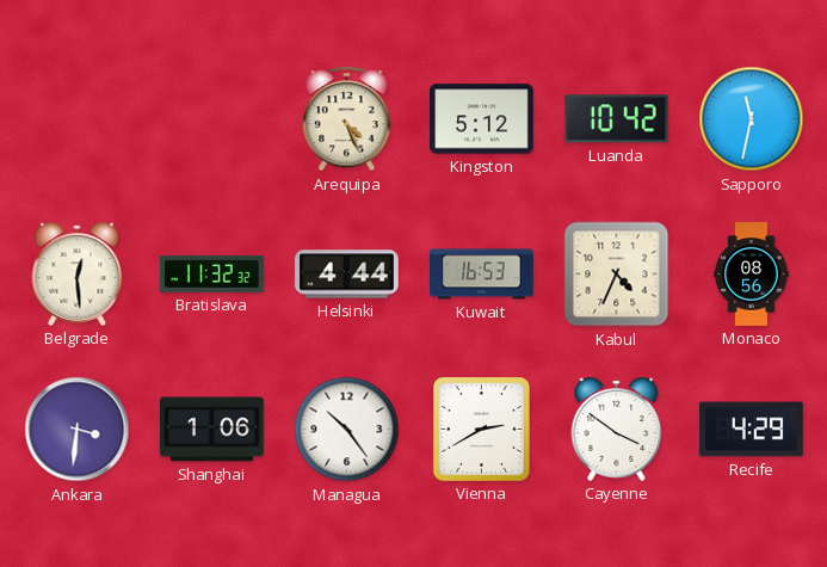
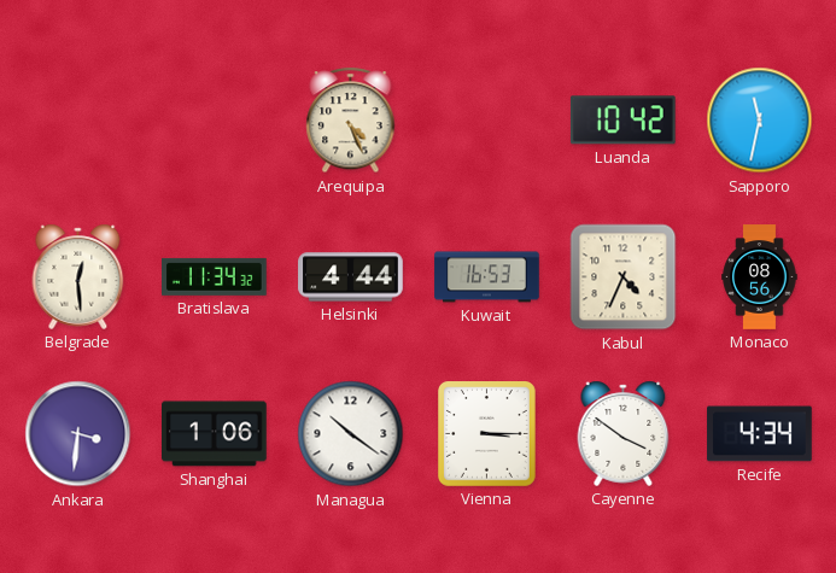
Kingston: 5:12 -> none (482, 119)
Bratislava: 11:32 -> 11:34 (215, 276)
Managua: 10:24 -> 10:21 (351, 434)
Vienna: 2:40 -> 3:15 (487, 434)
Recife: 4:29 -> 4:34 (760, 434)
